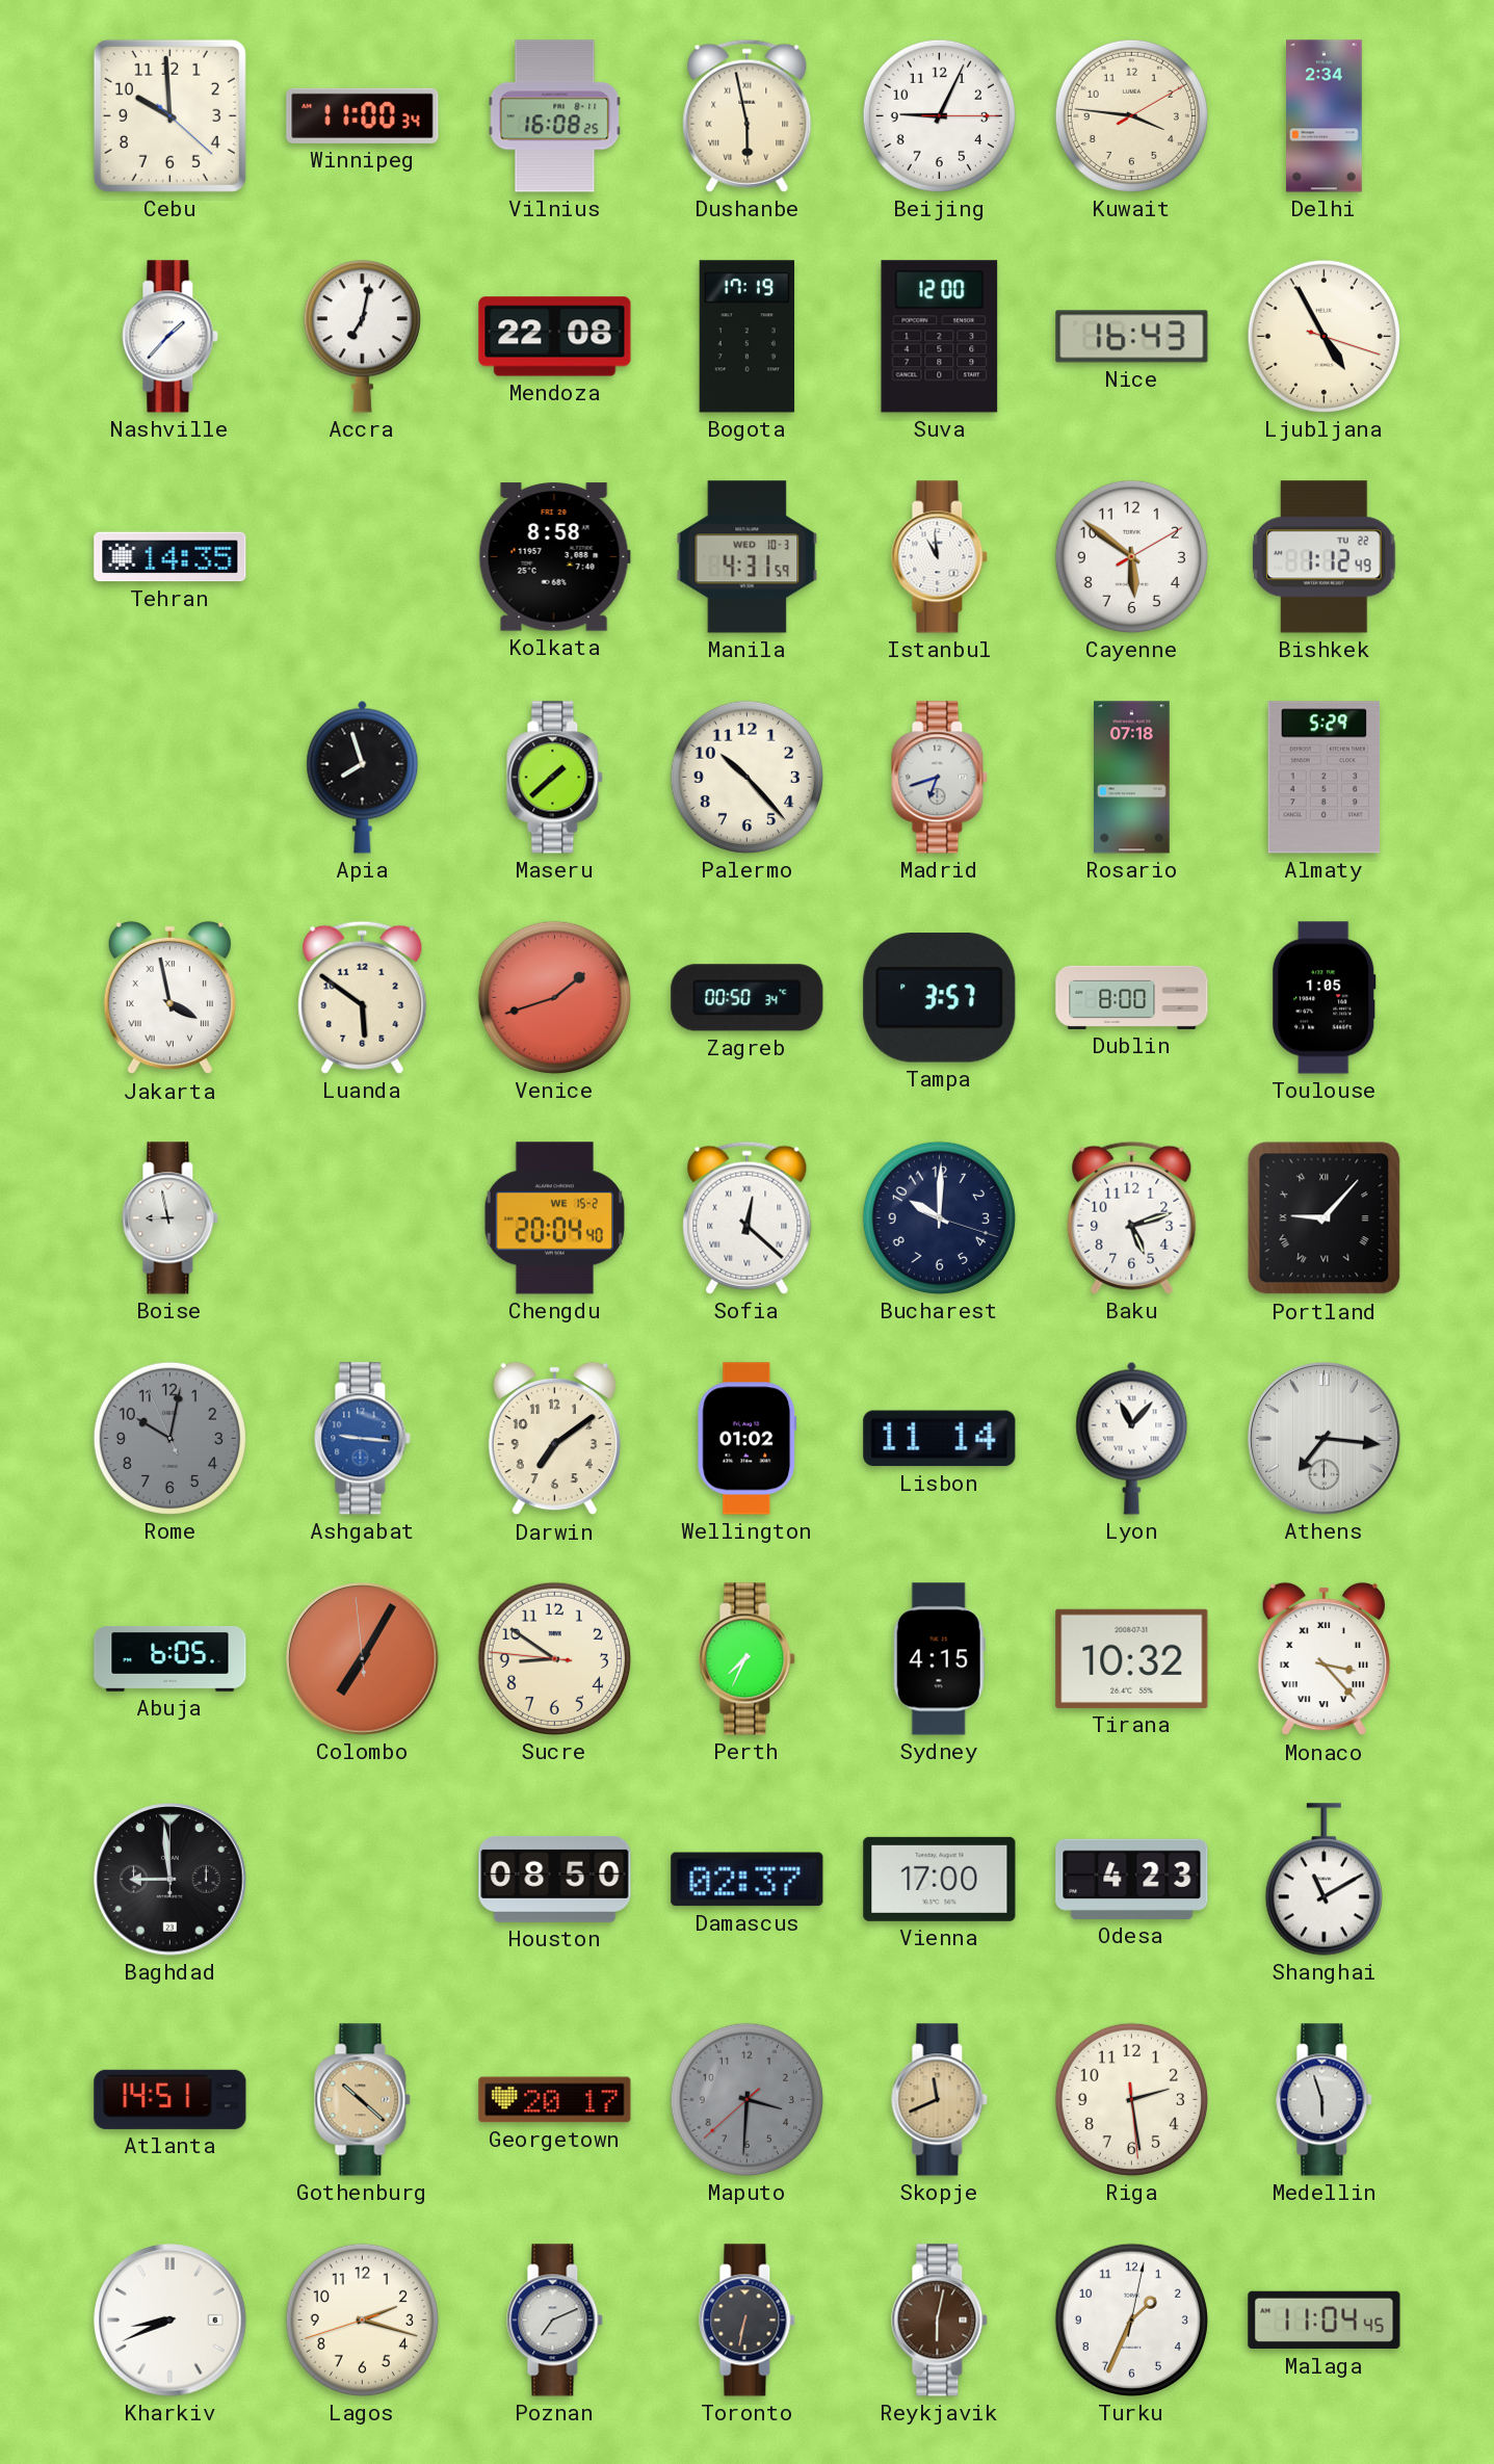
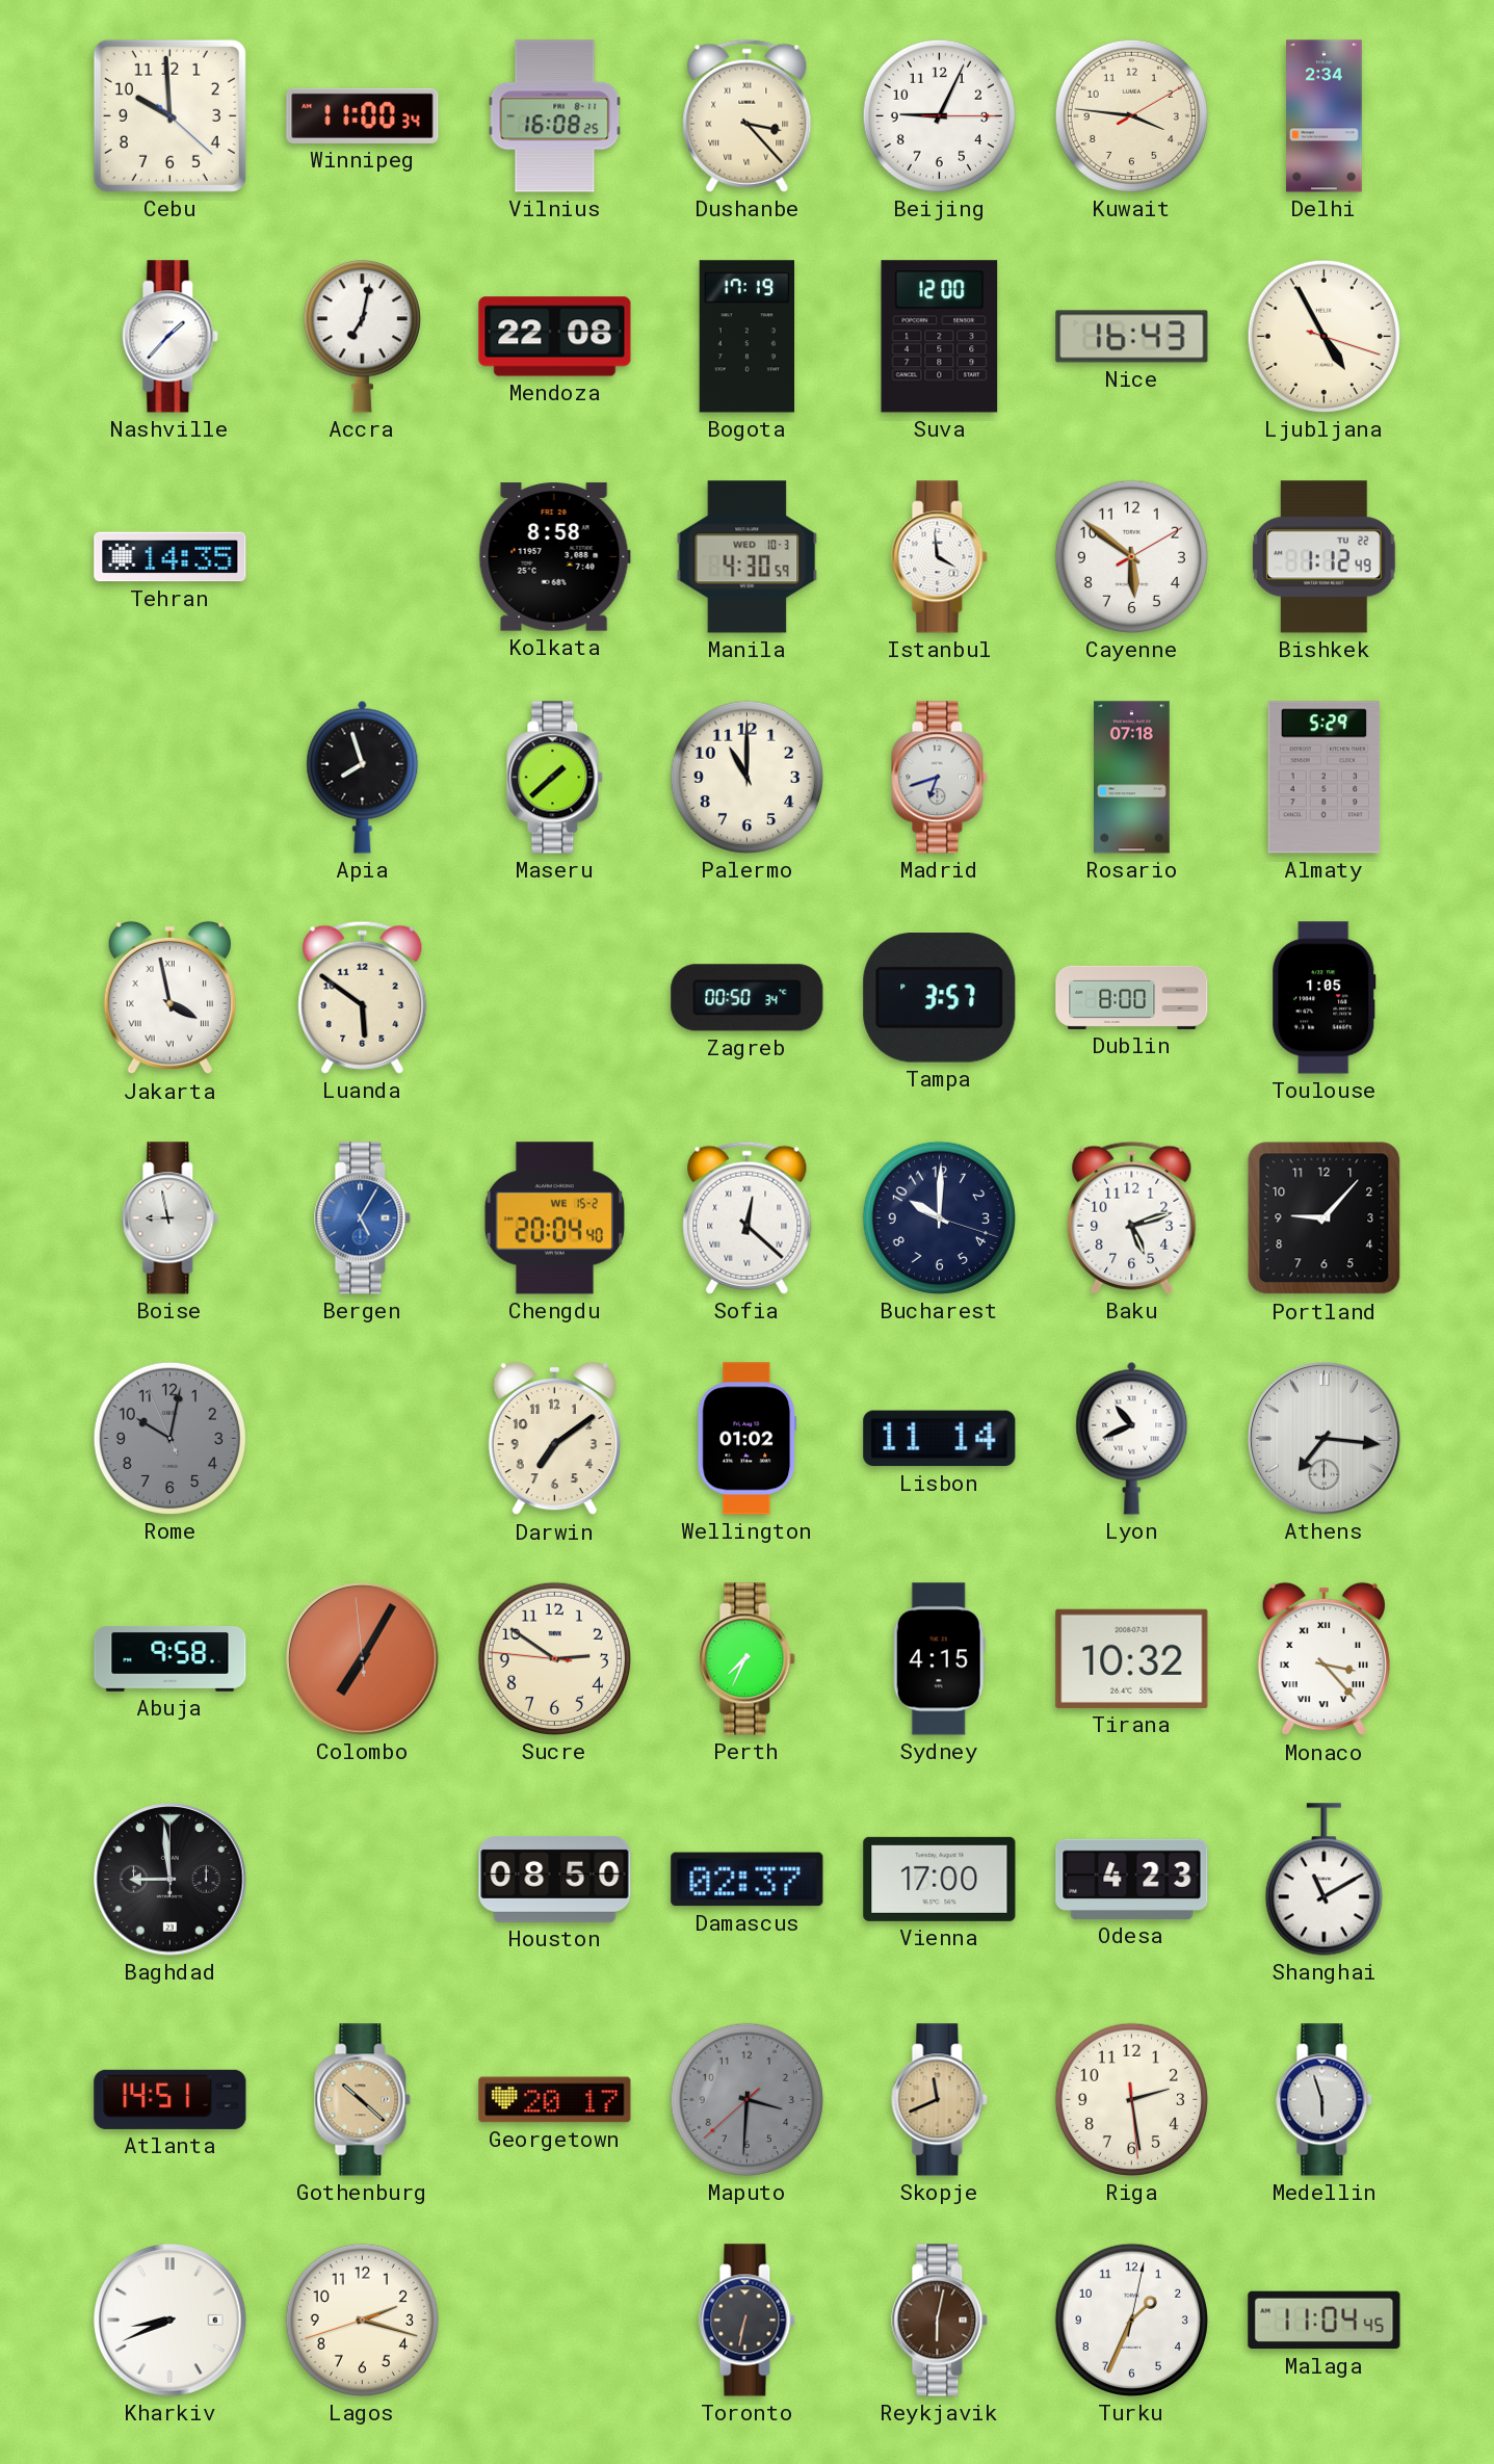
Dushanbe: 5:58 -> 3:23 (748, 115)
Manila: 4:31 -> 4:30 (748, 557)
Istanbul: 10:59 -> 3:59 (940, 557)
Palermo: 10:23 -> 11:00 (746, 777)
Venice: 1:42 -> none (554, 997)
Bergen: none -> 5:05 (363, 1218)
Portland numerals: Roman -> Arabic (1325, 1218)
Ashgabat: 9:16 -> none (363, 1439)
Lyon: 11:07 -> 10:41 (1132, 1438)
Abuja: 6:05 -> 9:58 (171, 1658)
Sucre: 8:50 -> 2:50 (554, 1658)
Poznan: 7:11 -> none (555, 2321)
